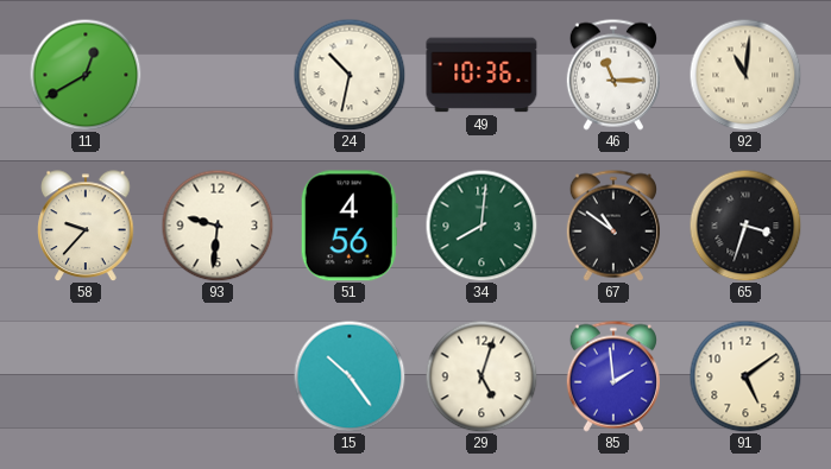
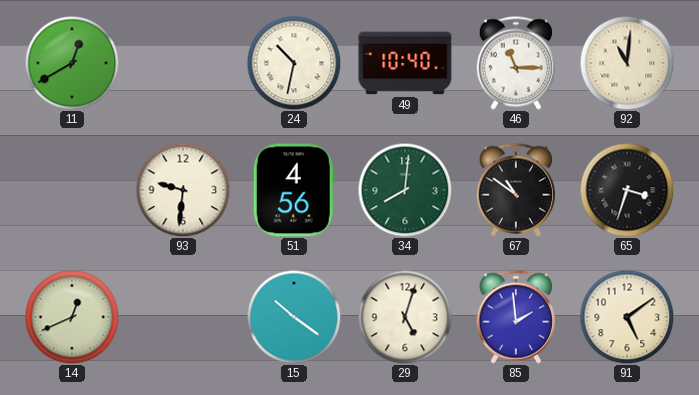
49: 10:36 -> 10:40 (405, 63)
58: 9:37 -> none (86, 226)
14: none -> 12:41 (72, 317)
15: 10:24 -> 10:21 (294, 317)
